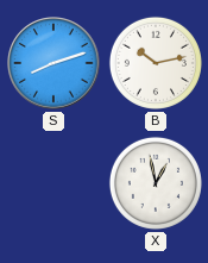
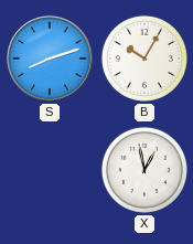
B: 10:13 -> 10:05 (144, 59)
